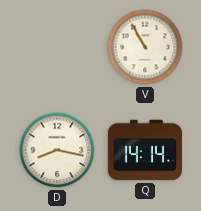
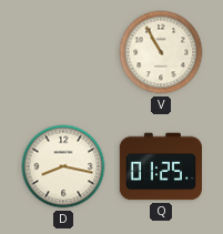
Q: 14:14 -> 01:25 (160, 166)
